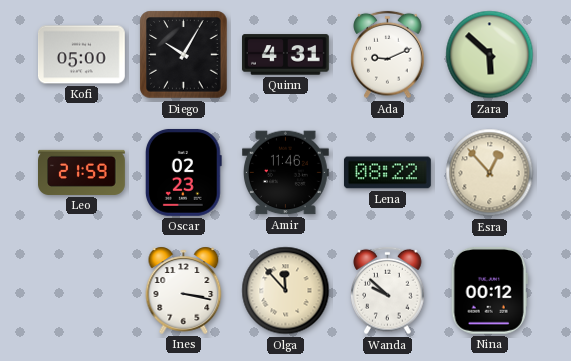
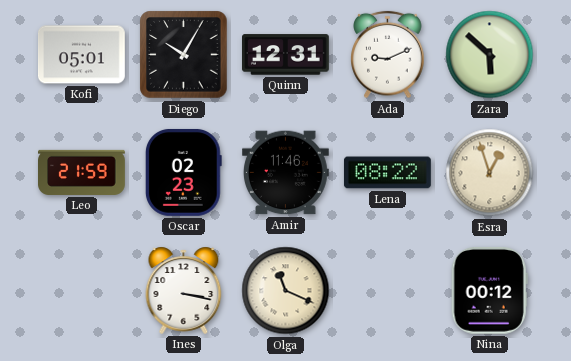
Kofi: 05:00 -> 05:01 (82, 55)
Quinn: 4:31 -> 12:31 (286, 55)
Esra: 12:53 -> 12:57 (490, 173)
Olga: 11:53 -> 11:19 (286, 291)
Wanda: 9:52 -> none (388, 291)
